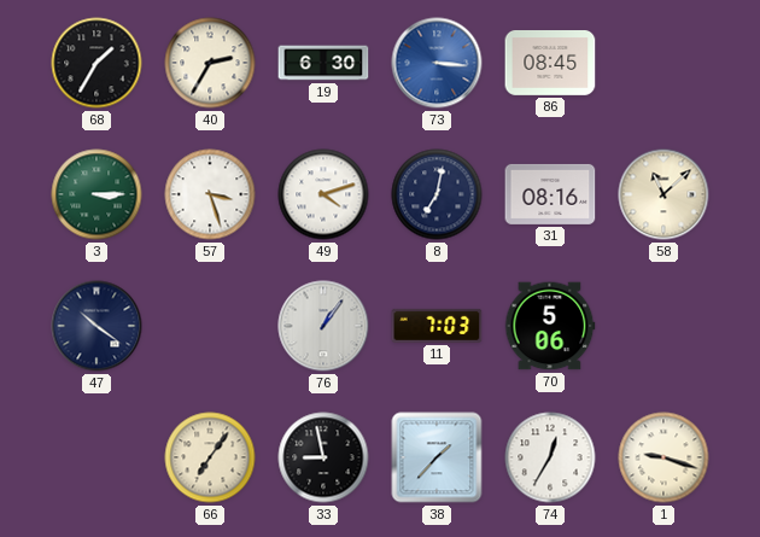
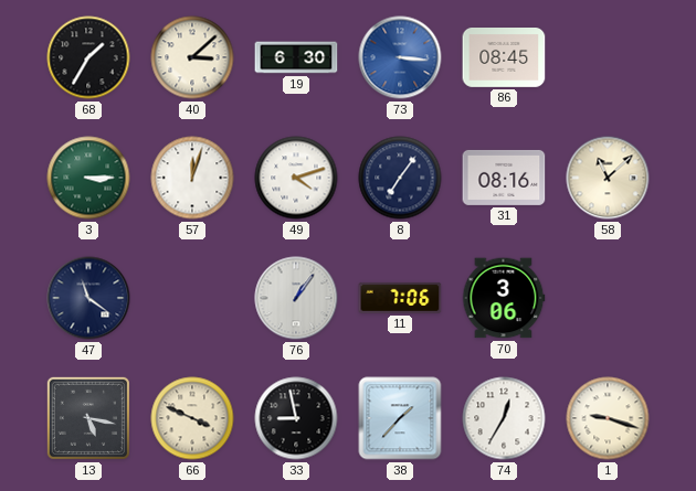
40: 2:35 -> 3:08 (192, 57)
57: 3:27 -> 12:03 (192, 178)
8: 7:02 -> 7:06 (400, 178)
47: 10:21 -> 11:21 (88, 298)
11: 7:03 -> 7:06 (400, 298)
70: 5:06 -> 3:06 (504, 298)
13: none -> 5:17 (88, 418)
66: 7:06 -> 3:49 (192, 418)
